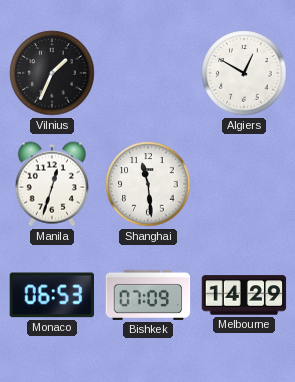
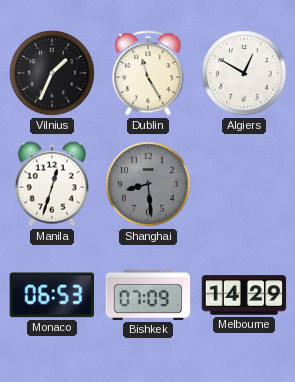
Dublin: none -> 11:25 (148, 73)
Shanghai: 11:29 -> 8:29 (148, 184)
Shanghai dial: white -> grey (148, 184)
